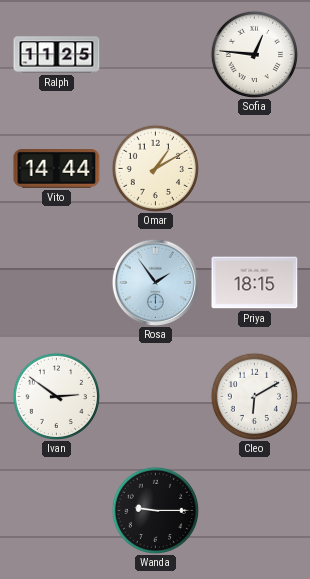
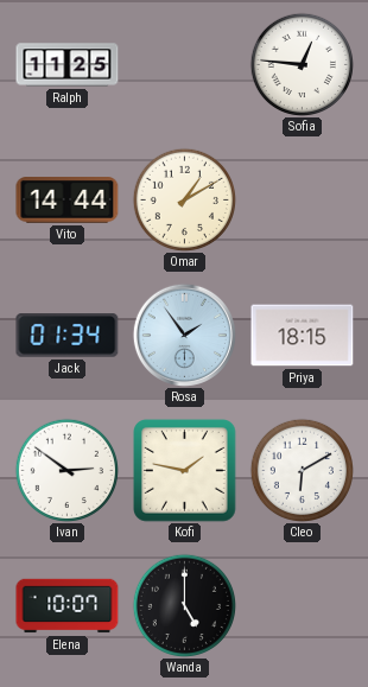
Jack: none -> 01:34 (68, 336)
Kofi: none -> 1:47 (185, 471)
Elena: none -> 10:07 (68, 606)
Wanda: 9:15 -> 5:00 (184, 605)
